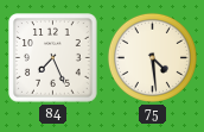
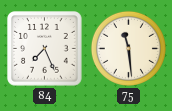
75: 4:29 -> 11:29 (128, 48)
